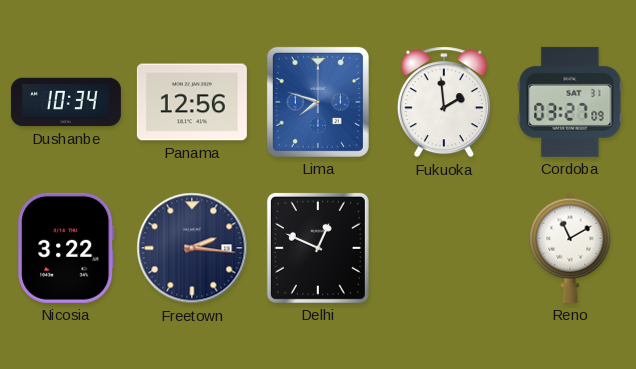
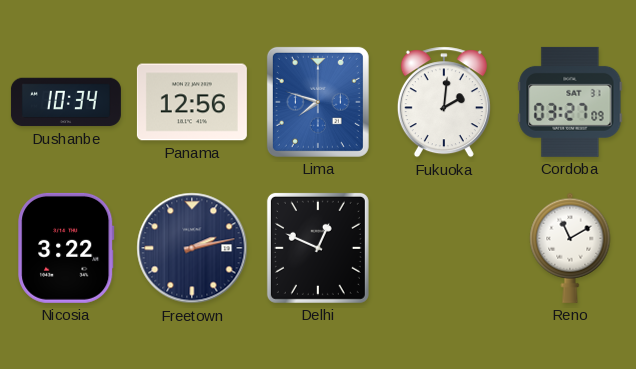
Fukuoka: 1:59 -> 2:01 (444, 102)
Freetown: 2:16 -> 2:13 (192, 248)
